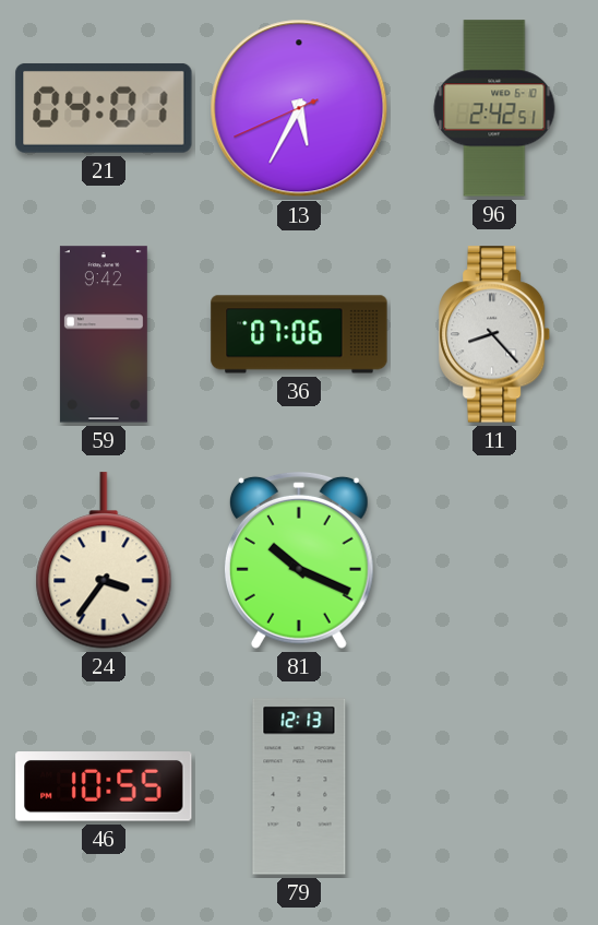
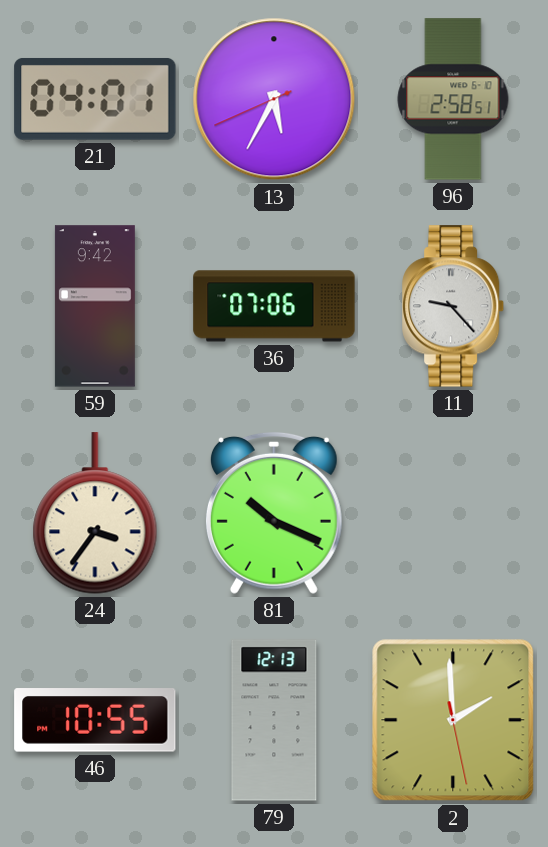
96: 2:42 -> 2:58 (453, 99)
11: 8:23 -> 9:23 (454, 306)
2: none -> 1:59 (453, 720)
